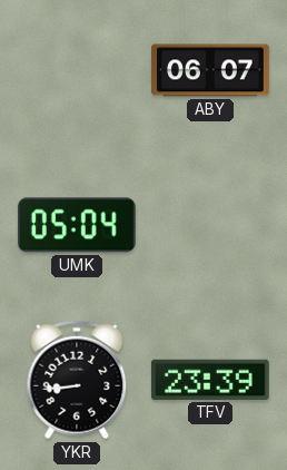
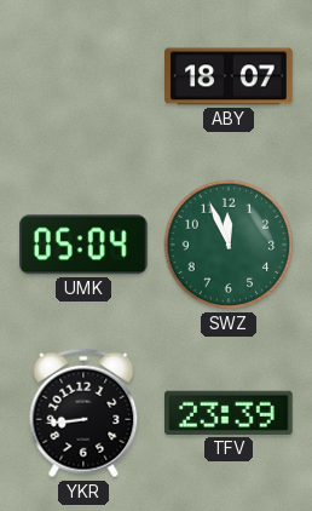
ABY: 06:07 -> 18:07 (229, 76)
SWZ: none -> 11:56 (229, 245)
